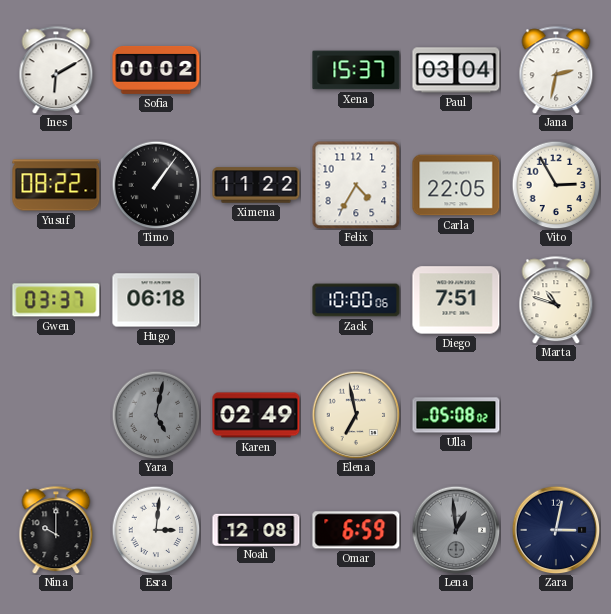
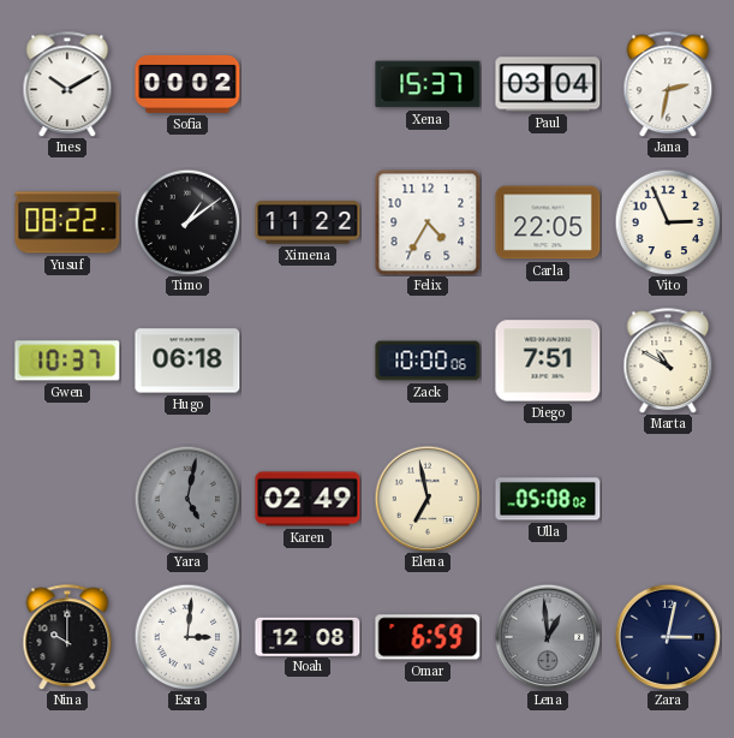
Ines: 6:10 -> 10:10 (67, 84)
Timo: 1:06 -> 1:09 (187, 222)
Vito: 2:55 -> 2:56 (668, 222)
Gwen: 03:37 -> 10:37 (67, 361)
Marta: 10:48 -> 10:50 (668, 361)
